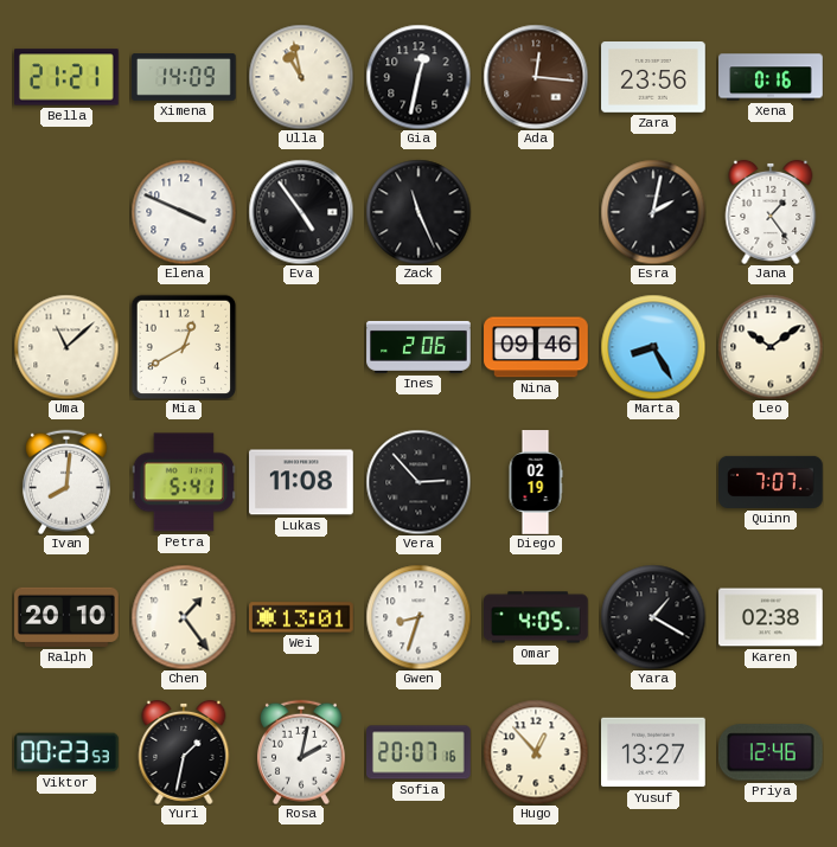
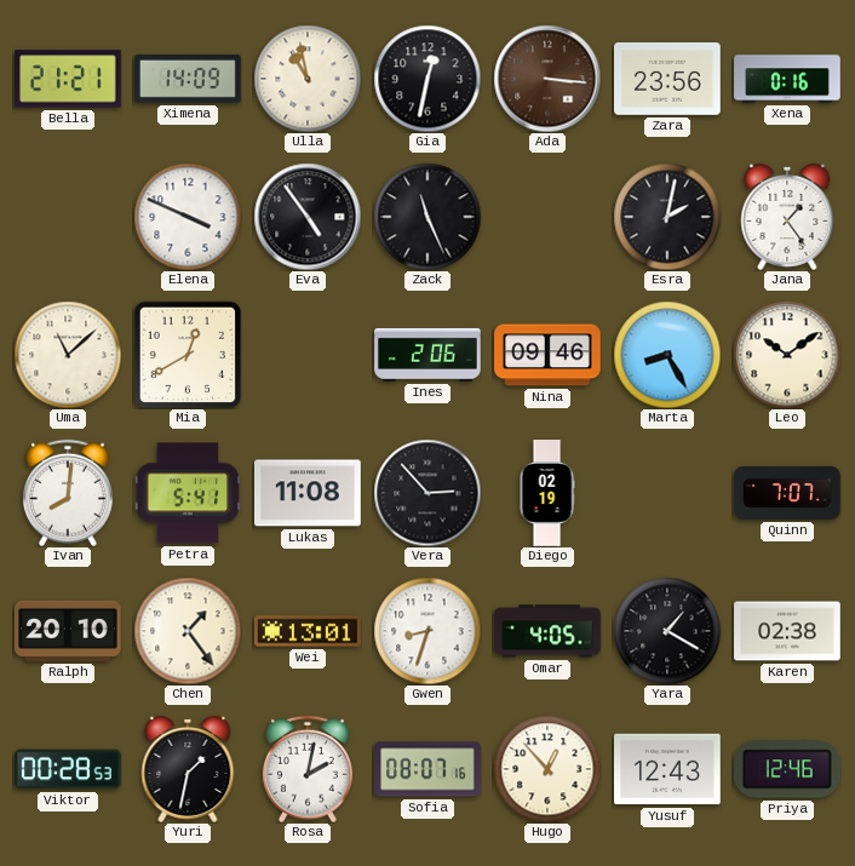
Ada: 12:16 -> 3:16 (547, 79)
Viktor: 00:23 -> 00:28 (68, 769)
Sofia: 20:07 -> 08:07 (427, 769)
Yusuf: 13:27 -> 12:43 (668, 769)
